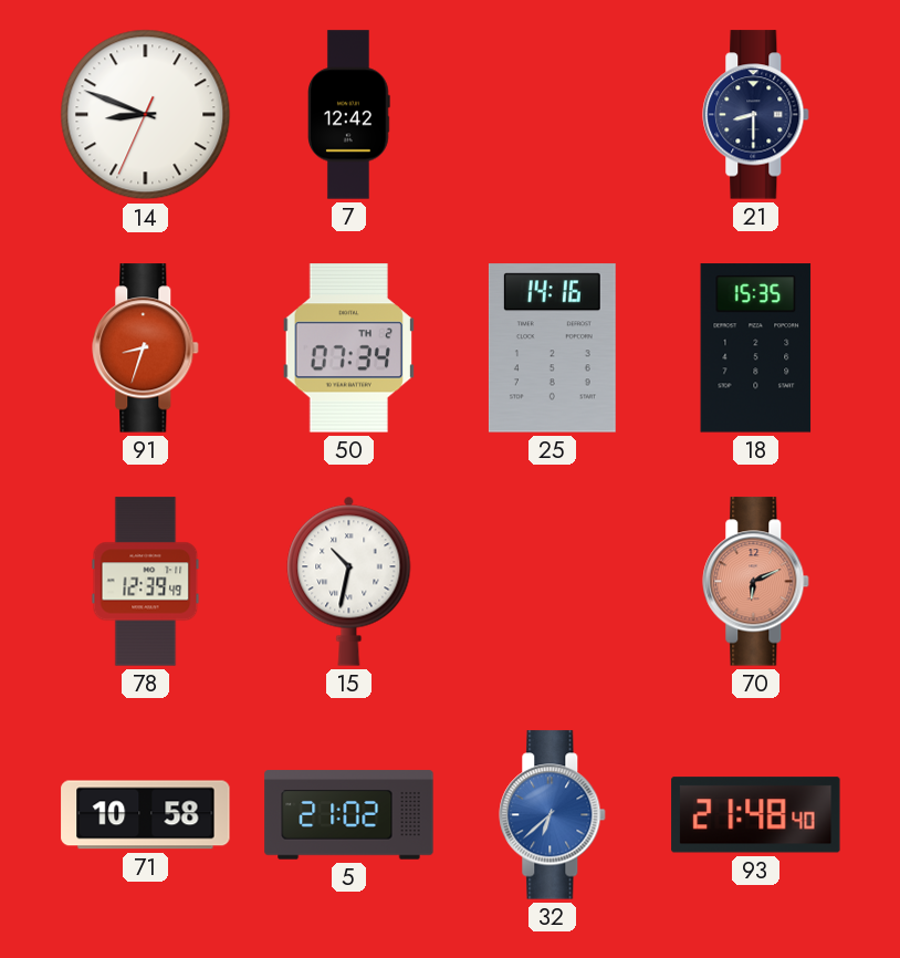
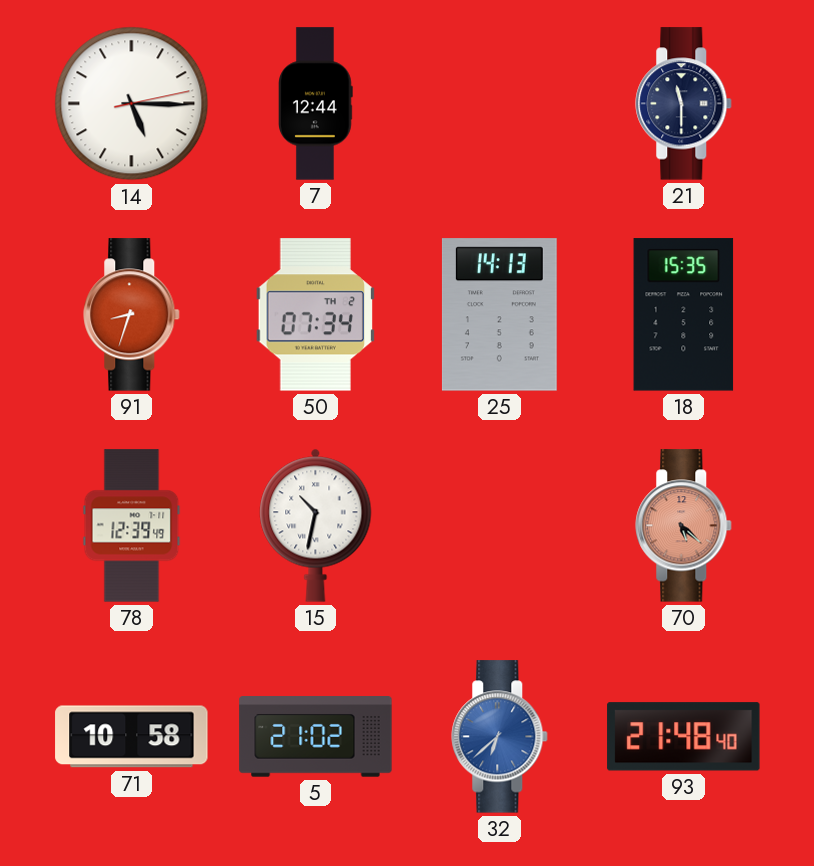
14: 8:48 -> 5:15 (132, 104)
7: 12:42 -> 12:44 (316, 104)
21: 8:30 -> 11:30 (684, 104)
25: 14:16 -> 14:13 (499, 315)
70: 6:11 -> 5:22 (684, 526)
